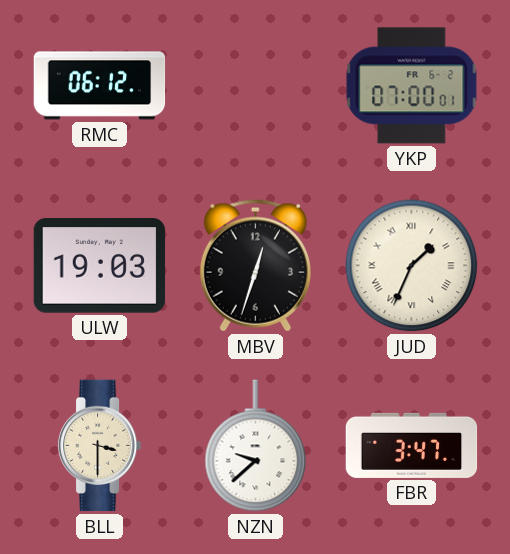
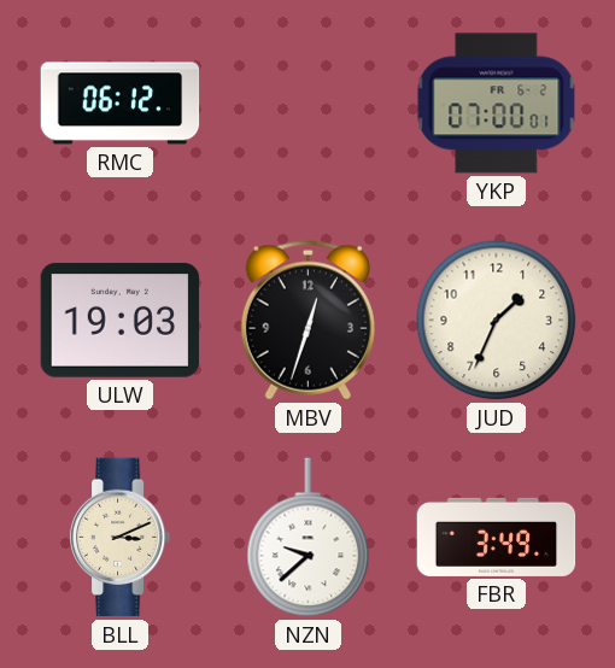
JUD numerals: Roman -> Arabic (497, 321)
BLL: 3:30 -> 3:11 (121, 538)
FBR: 3:47 -> 3:49 (497, 537)
